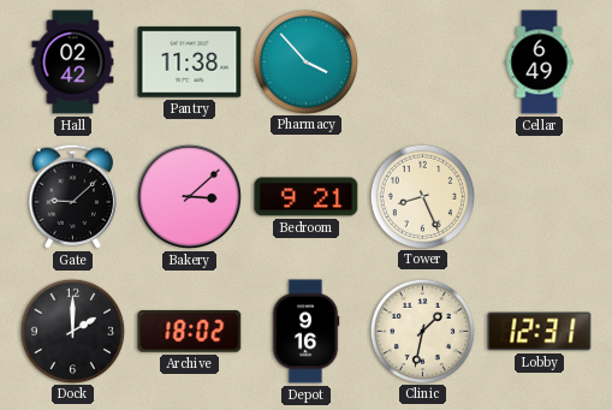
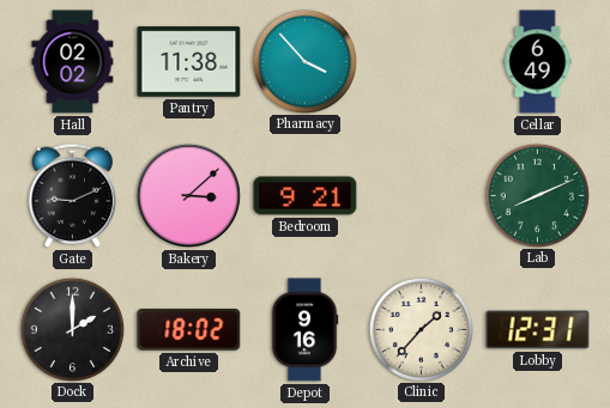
Hall: 02:42 -> 02:02 (73, 62)
Gate: 9:08 -> 9:11 (72, 195)
Tower: 8:26 -> none (422, 196)
Lab: none -> 8:11 (537, 195)
Clinic: 1:32 -> 1:37 (421, 329)
